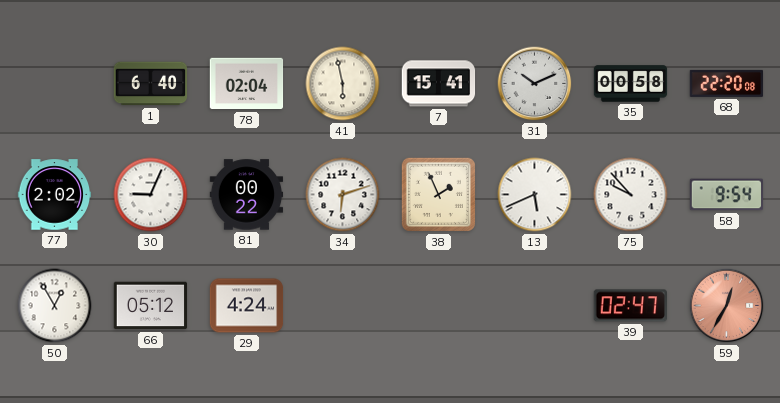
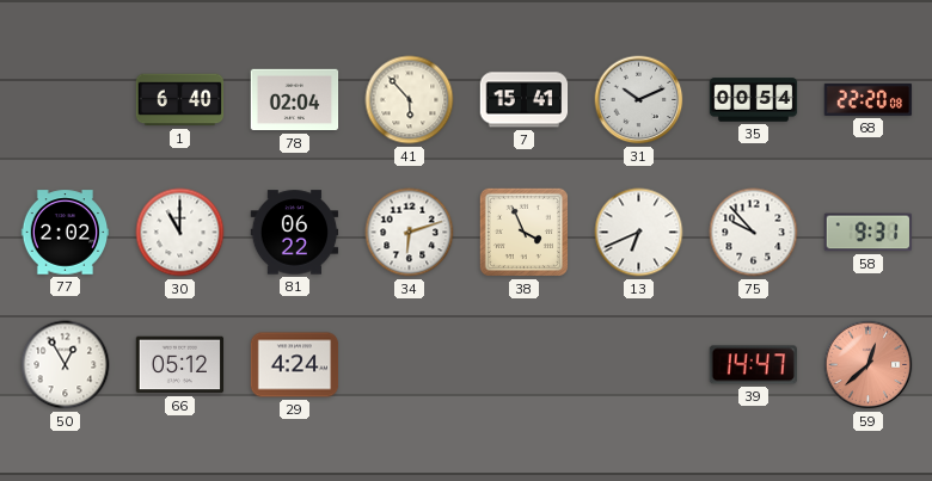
41: 5:58 -> 5:53 (410, 100)
35: 00:58 -> 00:54 (754, 100)
30: 9:04 -> 11:00 (180, 233)
81: 00:22 -> 06:22 (295, 233)
38: 1:56 -> 3:56 (523, 232)
13: 5:41 -> 6:41 (639, 233)
58: 9:54 -> 9:31 (869, 233)
39: 02:47 -> 14:47 (753, 365)
59: 12:35 -> 12:38 (869, 365)
